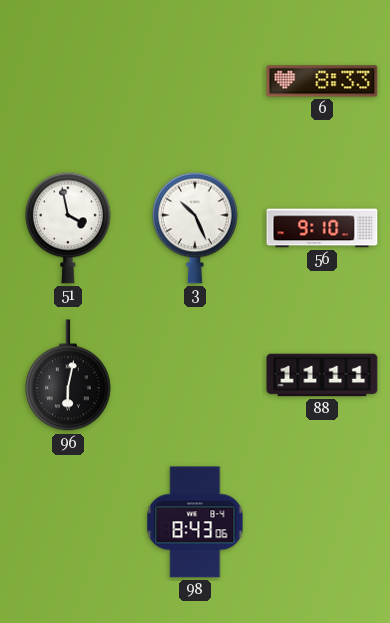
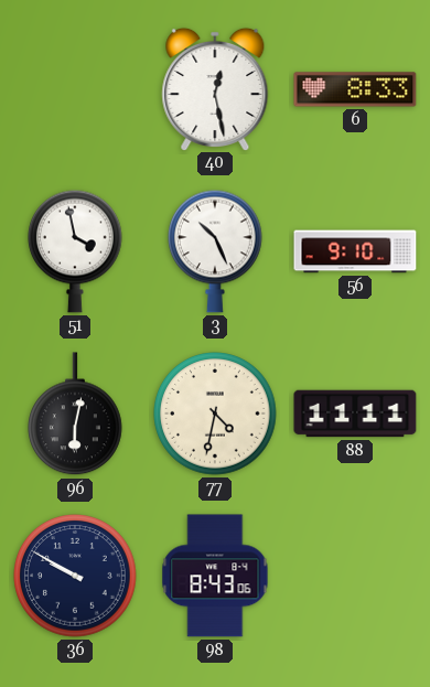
40: none -> 12:28 (215, 88)
77: none -> 4:32 (215, 414)
36: none -> 9:50 (75, 576)
